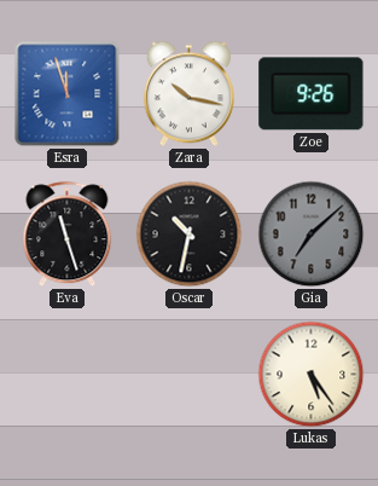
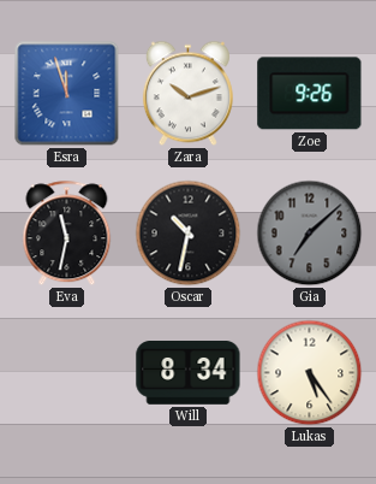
Zara: 10:17 -> 10:12 (187, 94)
Eva: 11:27 -> 11:32 (67, 234)
Will: none -> 8:34 (189, 373)
